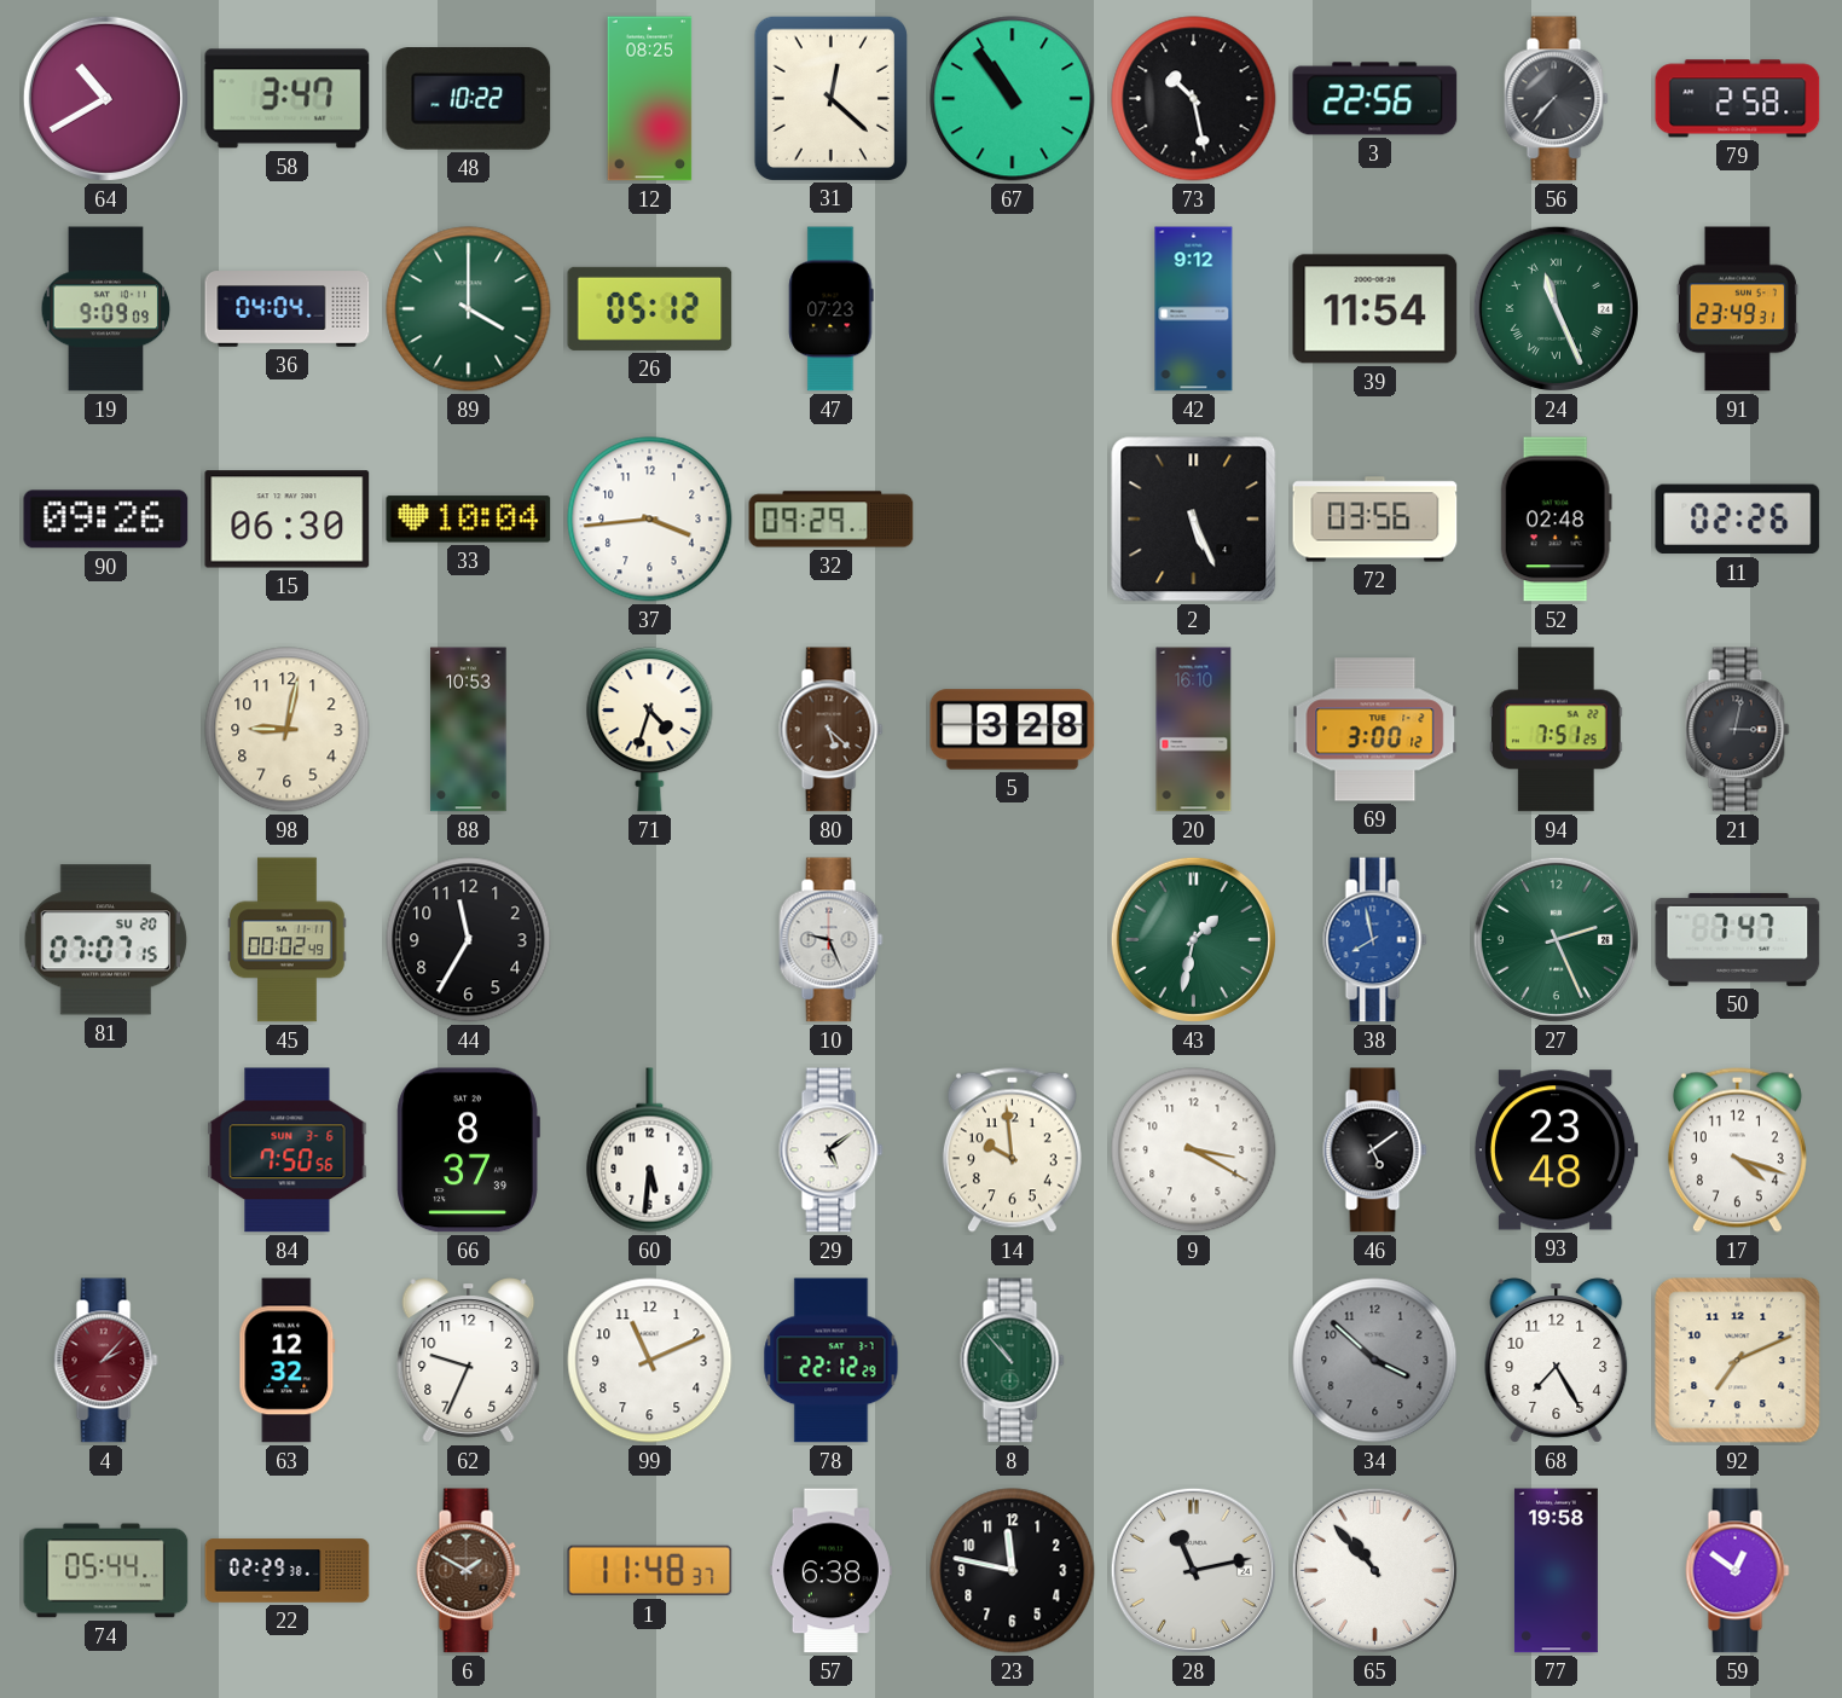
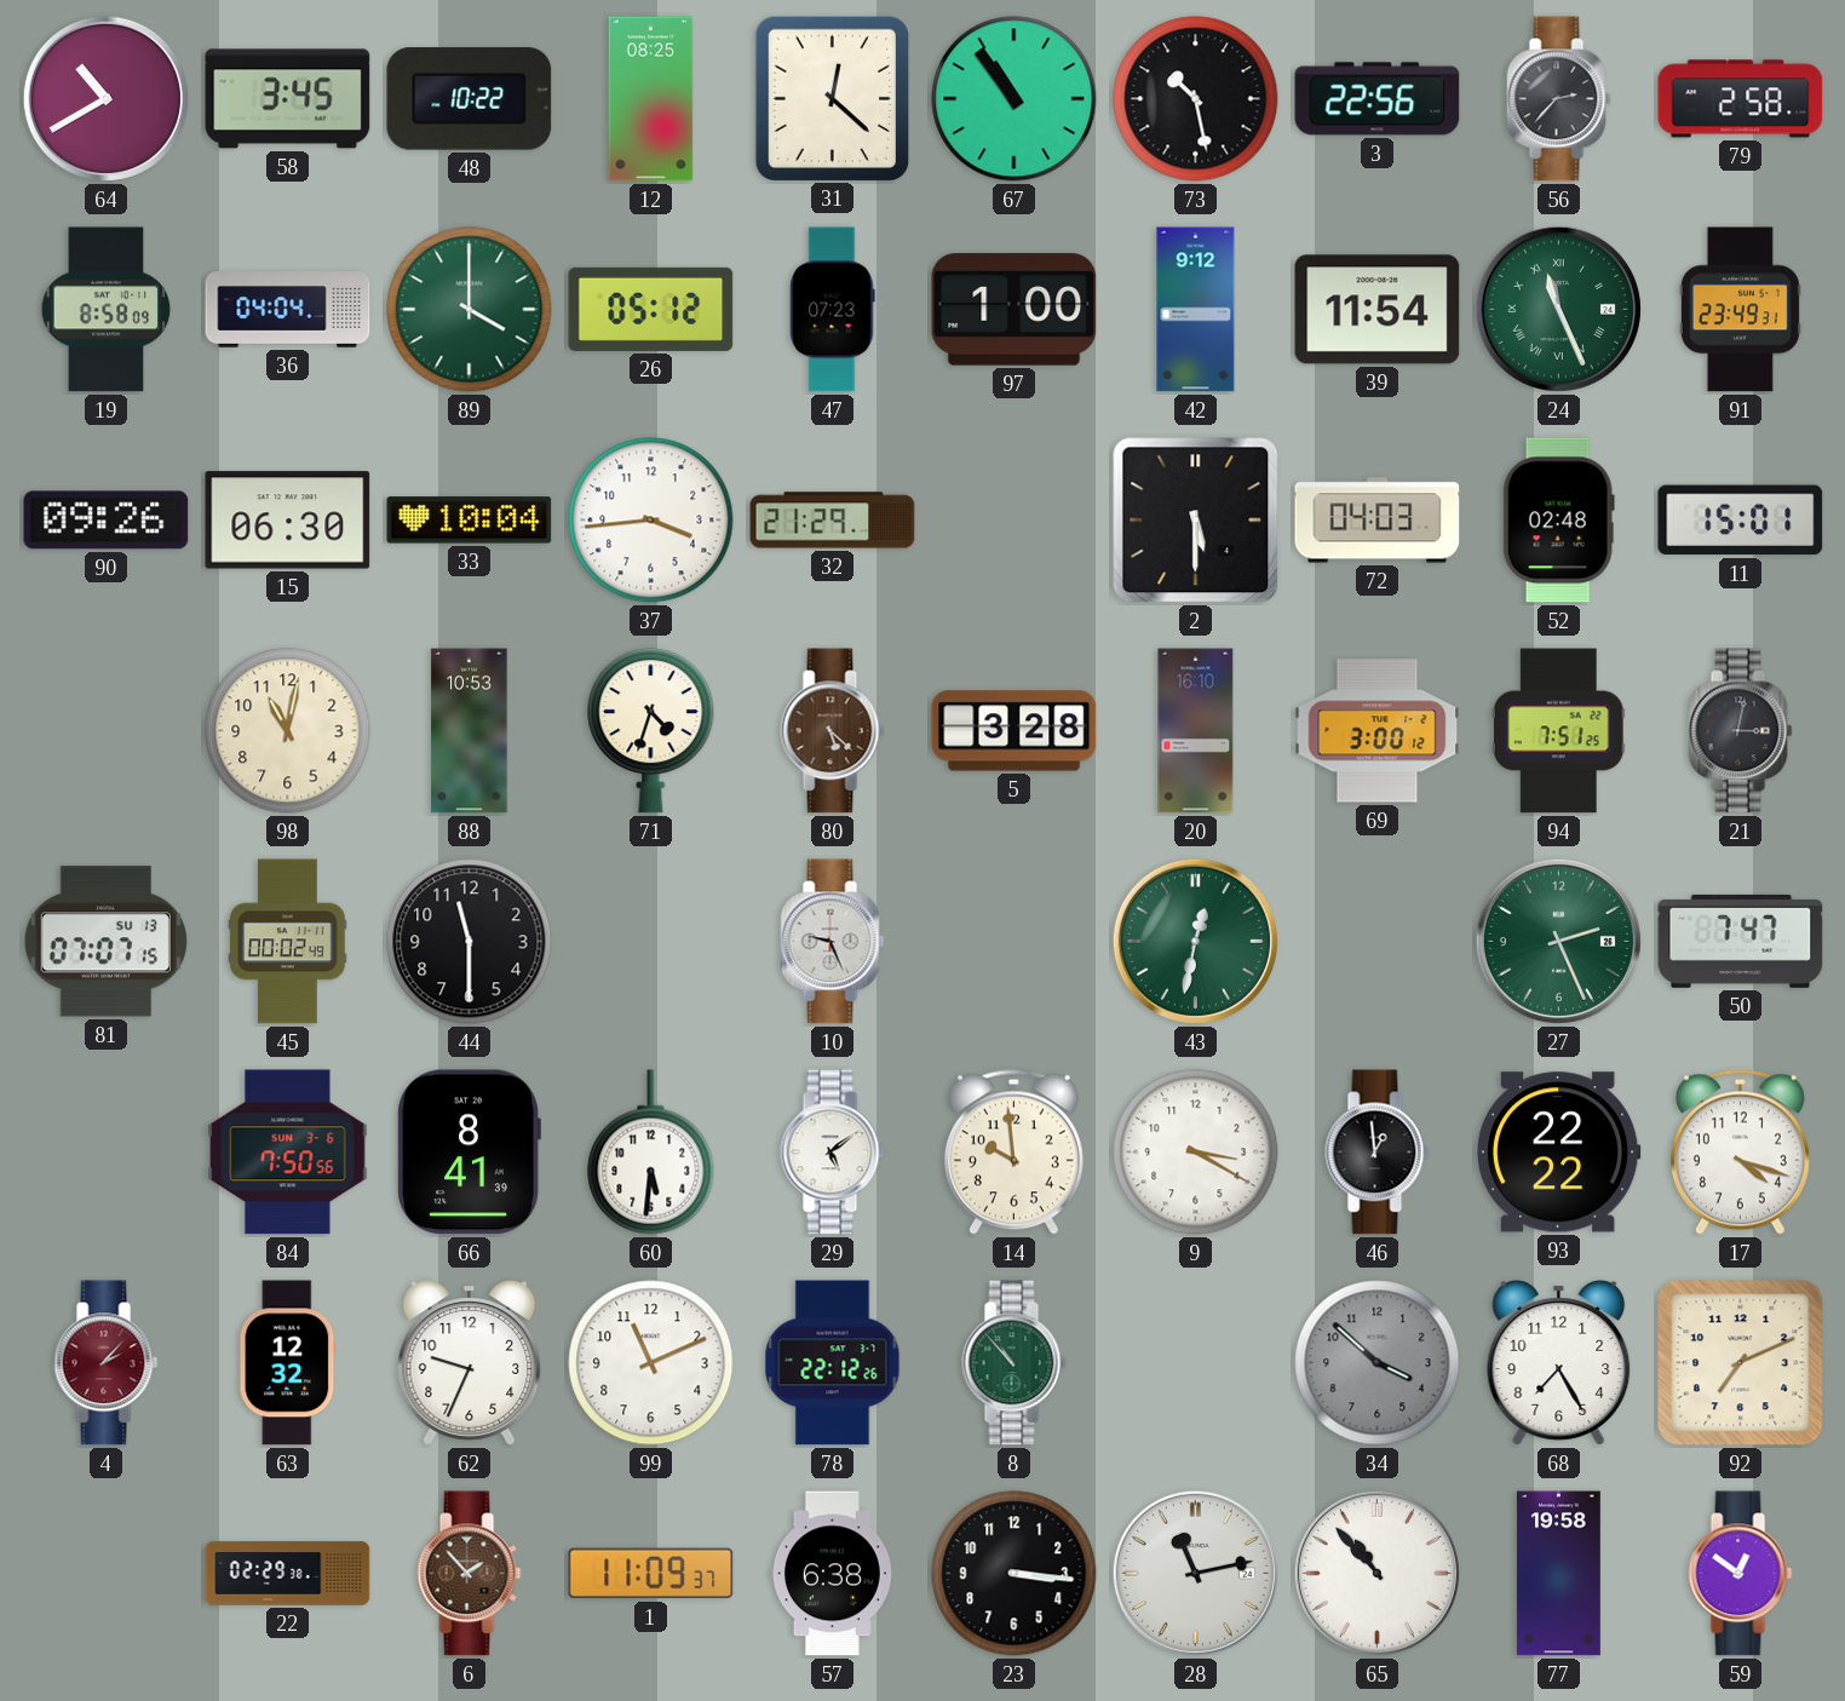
58: 3:47 -> 3:45 (288, 99)
56: 7:37 -> 2:37 (1559, 99)
19: 9:09 -> 8:58 (107, 310)
97: none -> 1:00 (1015, 310)
32: 09:29 -> 21:29 (833, 521)
2: 5:26 -> 5:30 (1196, 521)
72: 03:56 -> 04:03 (1378, 521)
11: 02:26 -> 15:01 (1741, 521)
98: 9:02 -> 11:02 (288, 731)
81 date: SU 20 -> SU 13 (105, 942)
44: 11:35 -> 11:30 (470, 942)
43: 1:32 -> 12:32 (1195, 941)
38: 7:58 -> none (1375, 940)
66: 8:37 -> 8:41 (469, 1153)
46: 5:09 -> 12:59 (1378, 1153)
93: 23:48 -> 22:22 (1558, 1153)
78: 22:12:29 -> 22:12:26 (833, 1363)
74: 05:44 -> none (106, 1571)
6: 1:50 -> 1:53 (470, 1574)
1: 11:48 -> 11:09 (651, 1574)
23: 11:47 -> 3:16 (1015, 1574)
